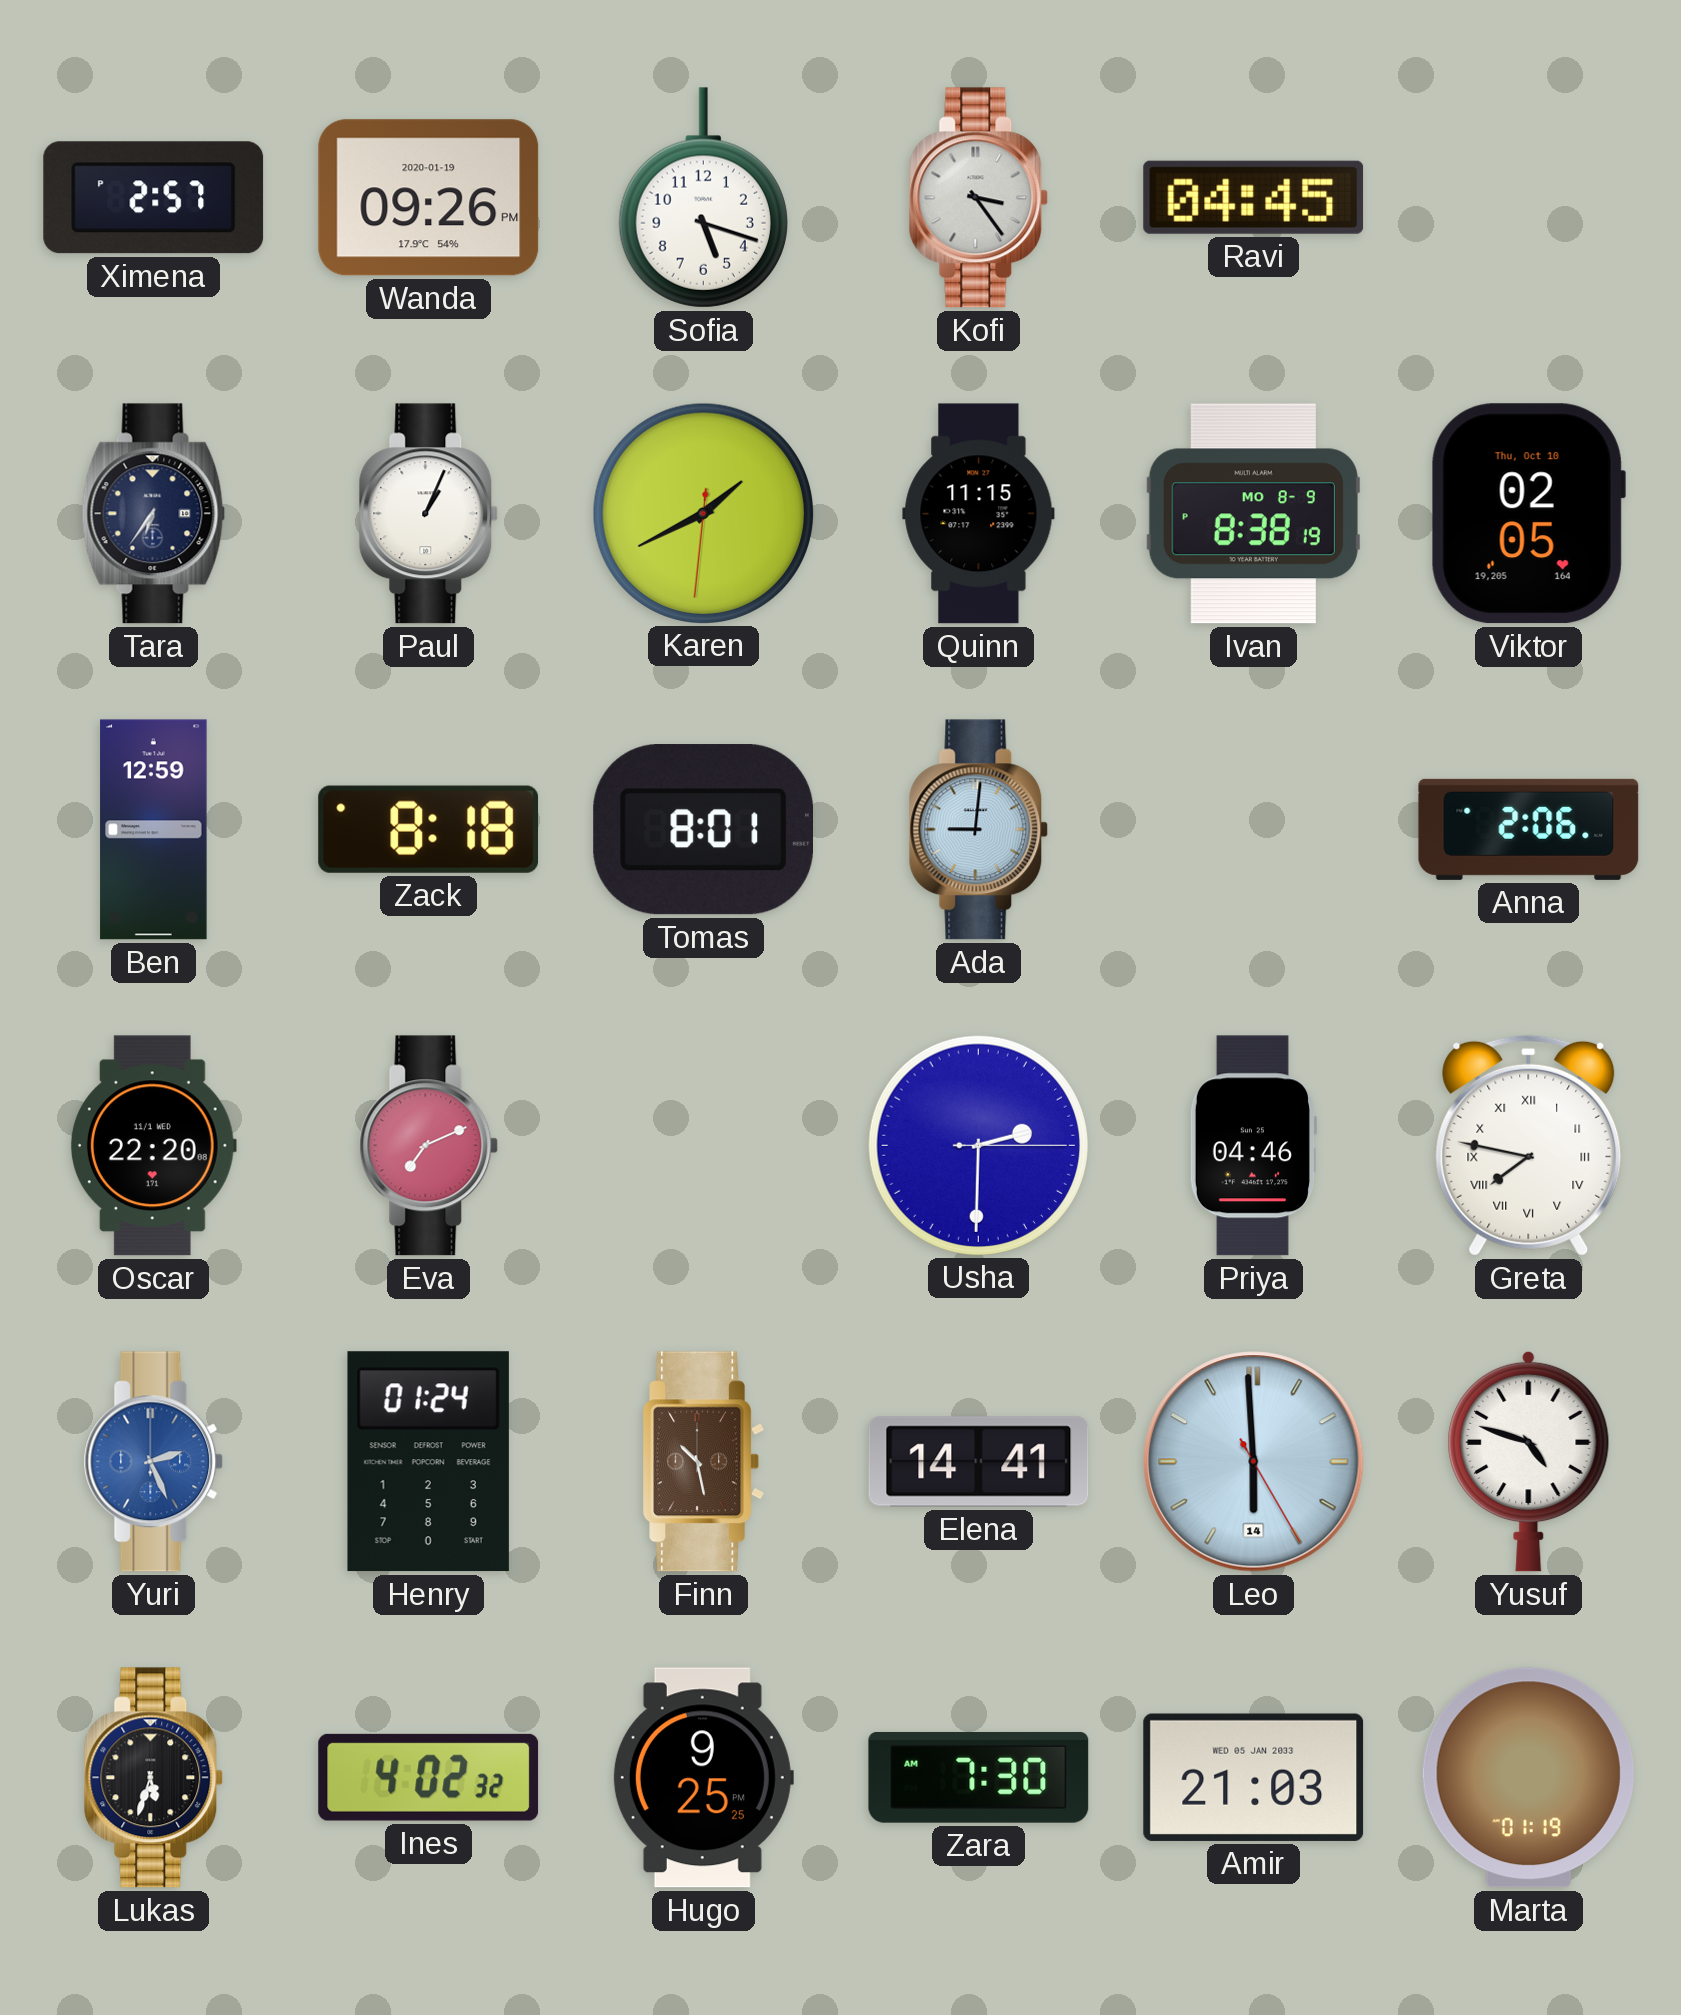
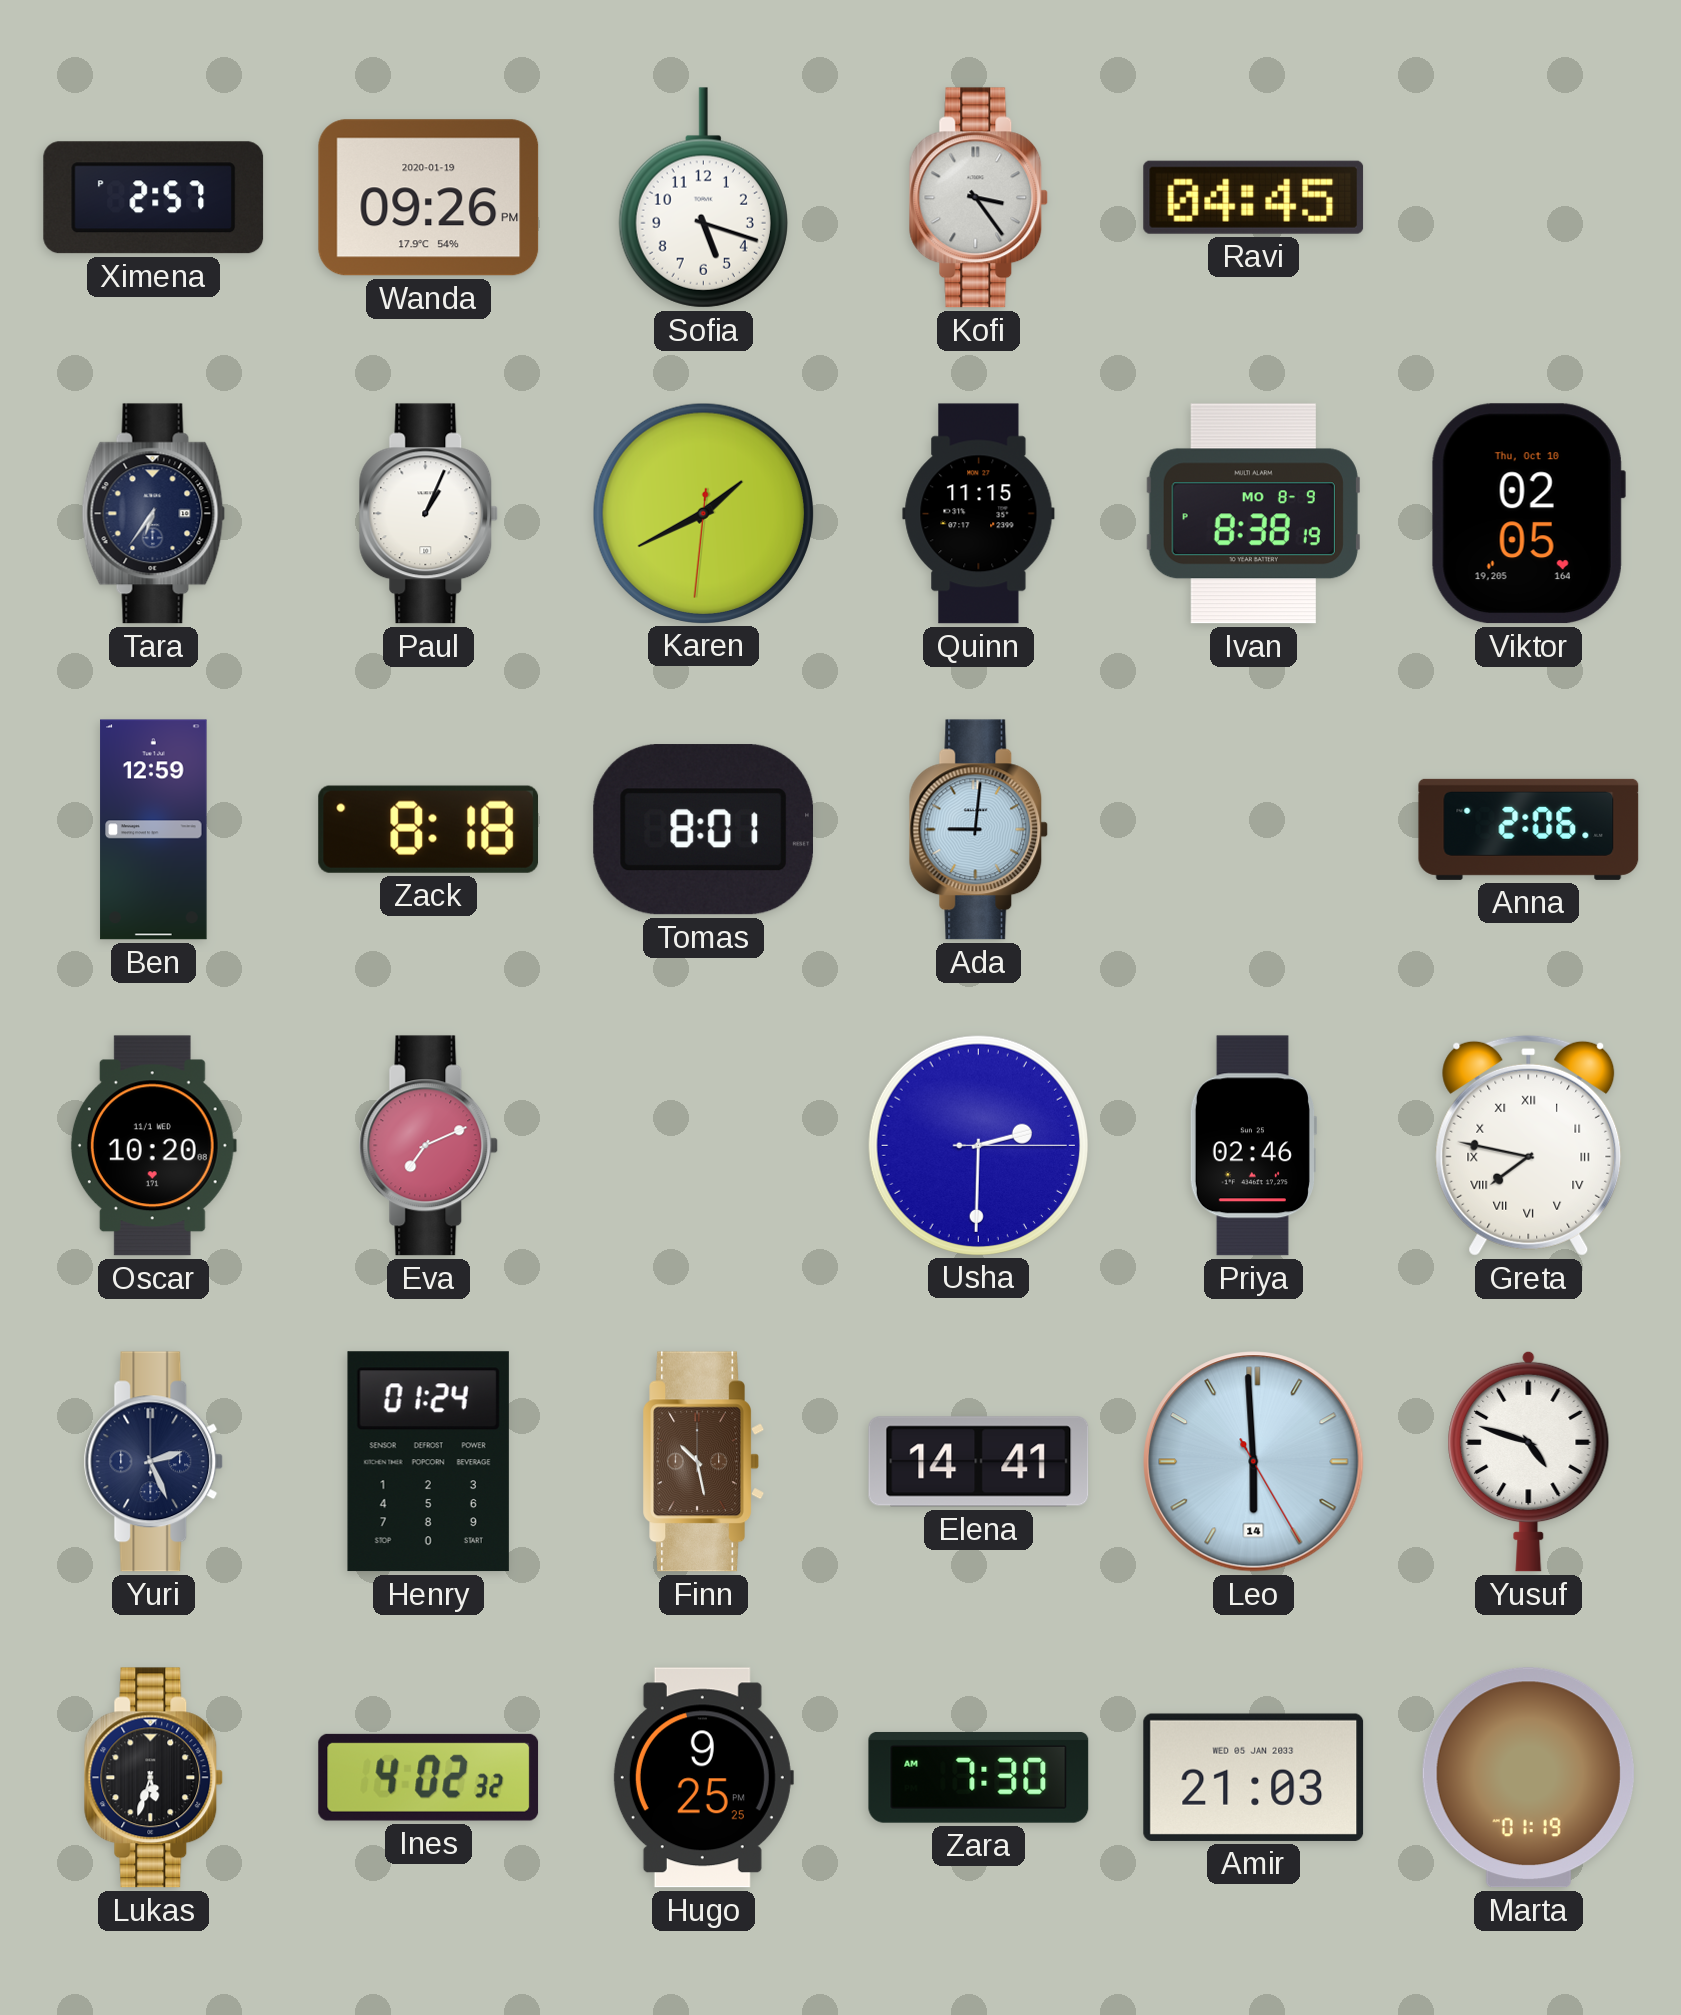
Oscar: 22:20 -> 10:20 (153, 1146)
Priya: 04:46 -> 02:46 (1253, 1146)
Yuri dial: blue -> navy (154, 1462)
